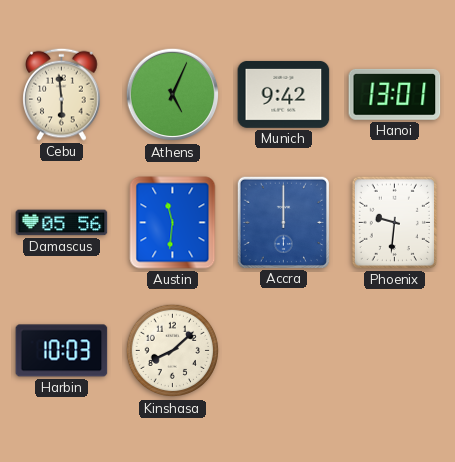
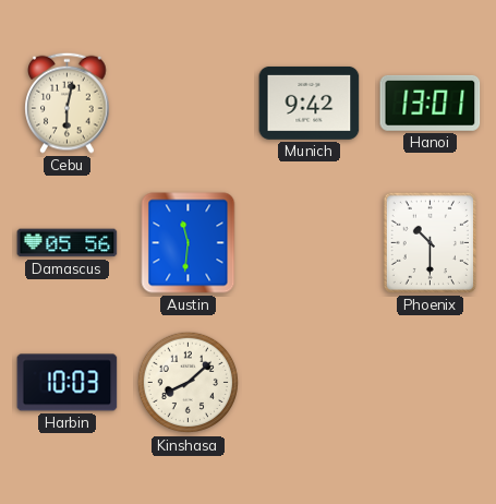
Cebu: 5:59 -> 6:02 (68, 103)
Athens: 5:04 -> none (173, 95)
Accra: 12:00 -> none (283, 222)
Phoenix: 9:31 -> 10:30 (430, 242)
